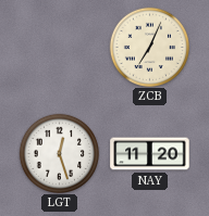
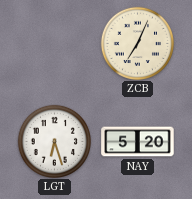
LGT: 12:27 -> 6:27 (54, 141)
NAY: 11:20 -> 5:20 (138, 142)
